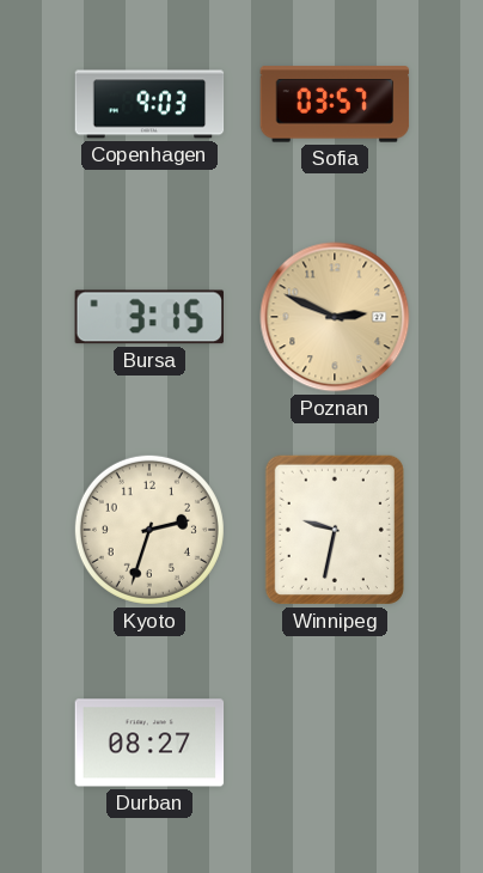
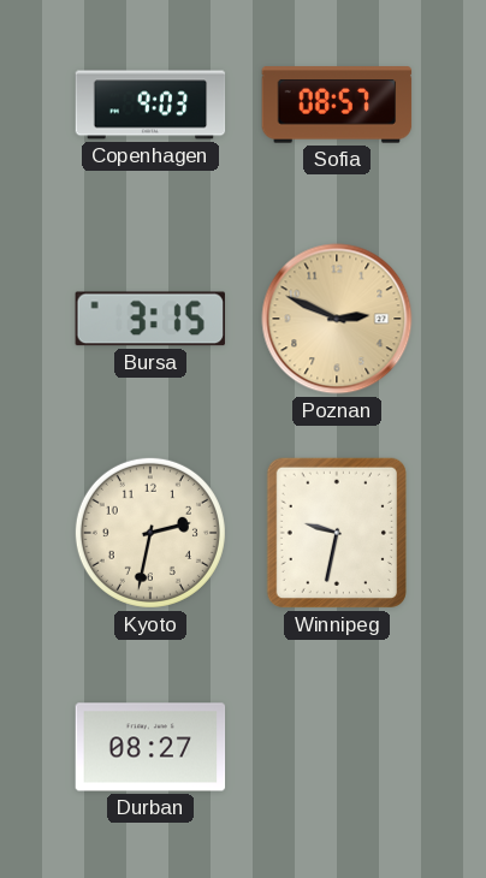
Sofia: 03:57 -> 08:57 (337, 105)
Kyoto: 2:33 -> 2:32 (150, 533)
